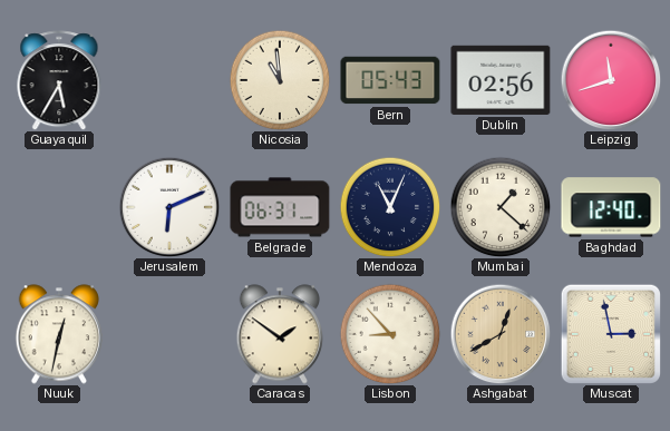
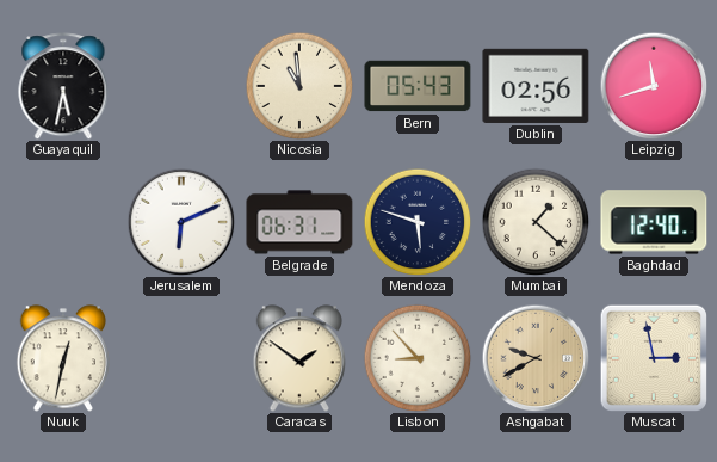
Guayaquil: 5:35 -> 5:32 (63, 86)
Mendoza: 11:04 -> 5:48 (418, 222)
Ashgabat: 12:40 -> 9:40 (536, 358)
